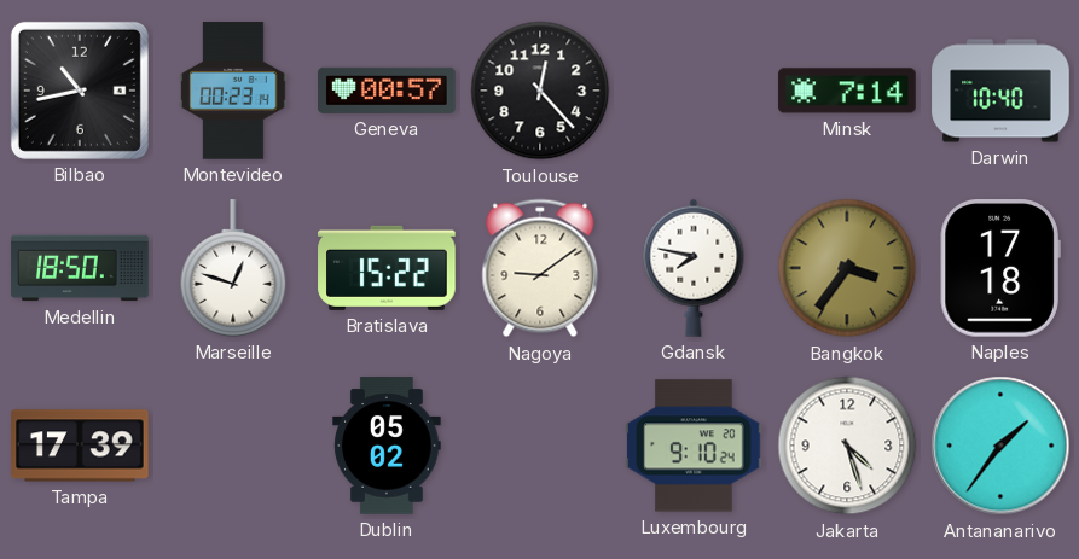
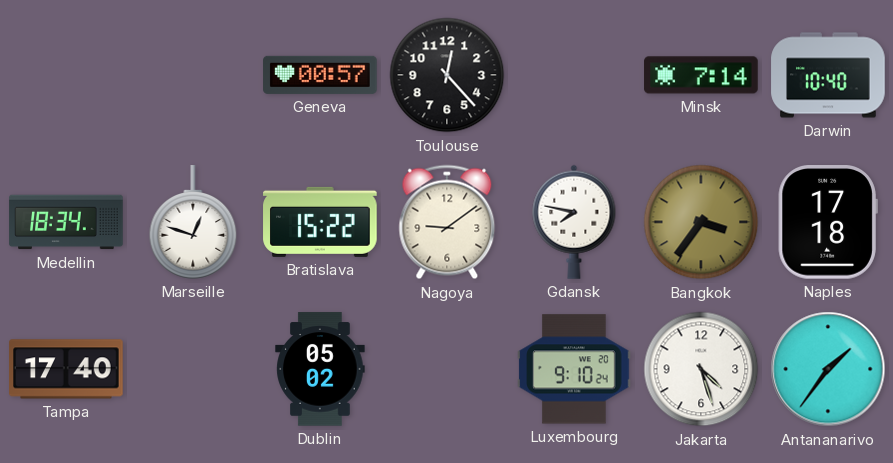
Bilbao: 10:43 -> none (80, 91)
Montevideo: 00:23 -> none (233, 91)
Medellin: 18:50 -> 18:34 (66, 222)
Tampa: 17:39 -> 17:40 (66, 369)
